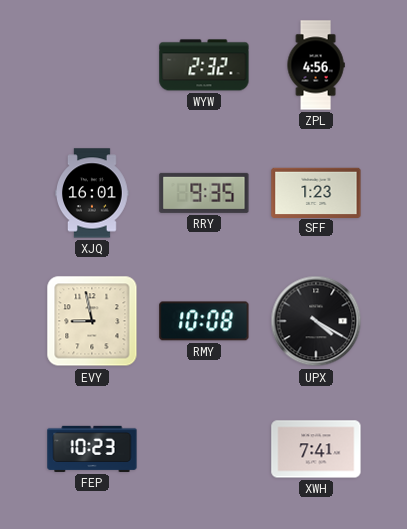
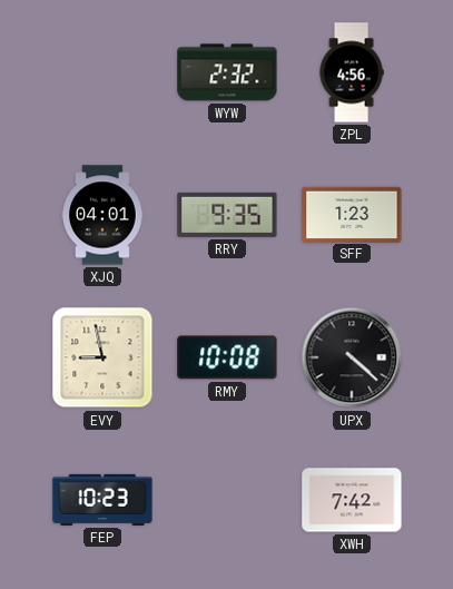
XJQ: 16:01 -> 04:01 (102, 215)
UPX: 4:20 -> 4:22 (352, 357)
XWH: 7:41 -> 7:42 (352, 500)
